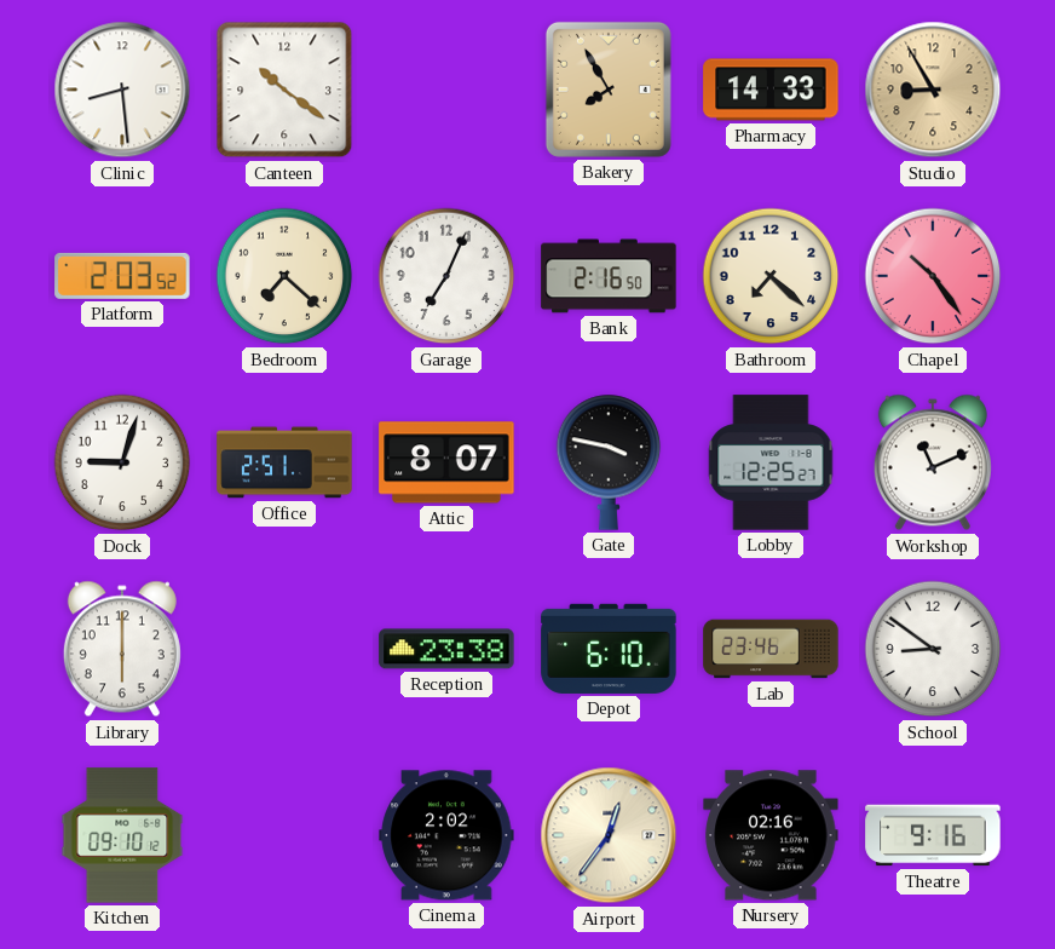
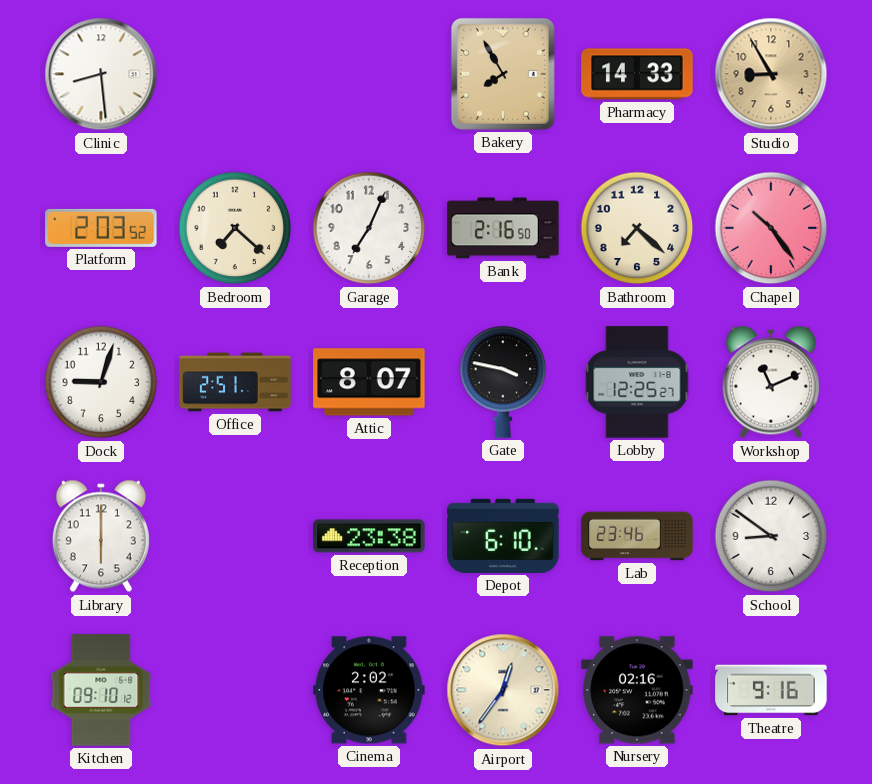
Canteen: 10:21 -> none (284, 90)
